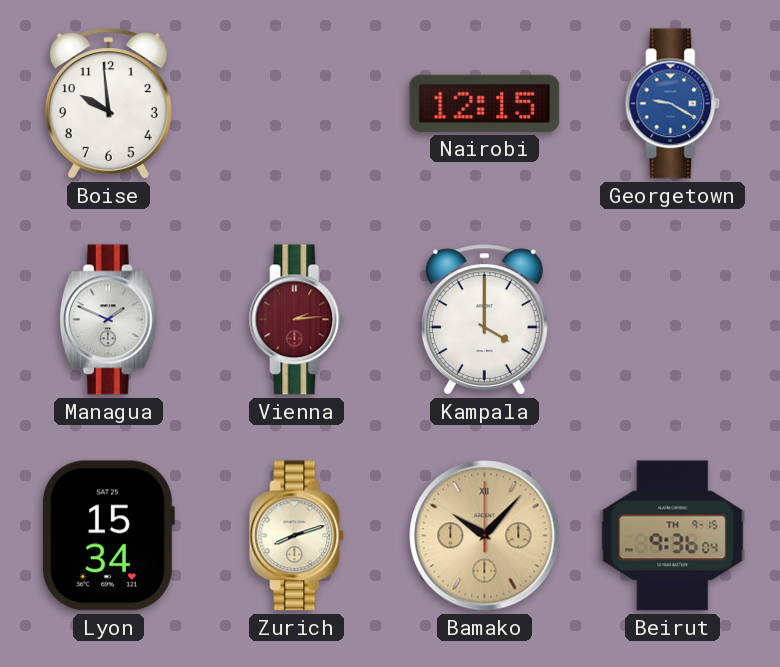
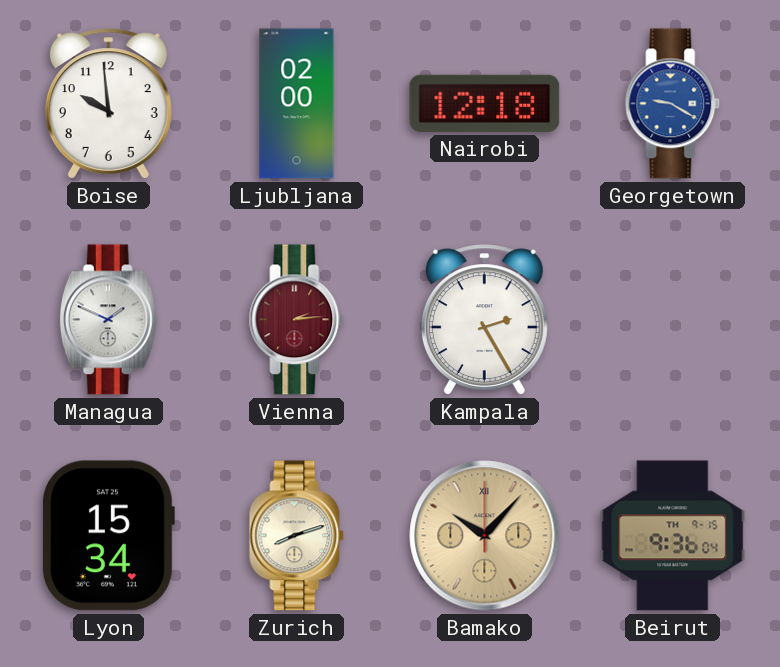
Ljubljana: none -> 02:00 (297, 104)
Nairobi: 12:15 -> 12:18 (485, 103)
Kampala: 4:00 -> 2:25 (484, 320)
